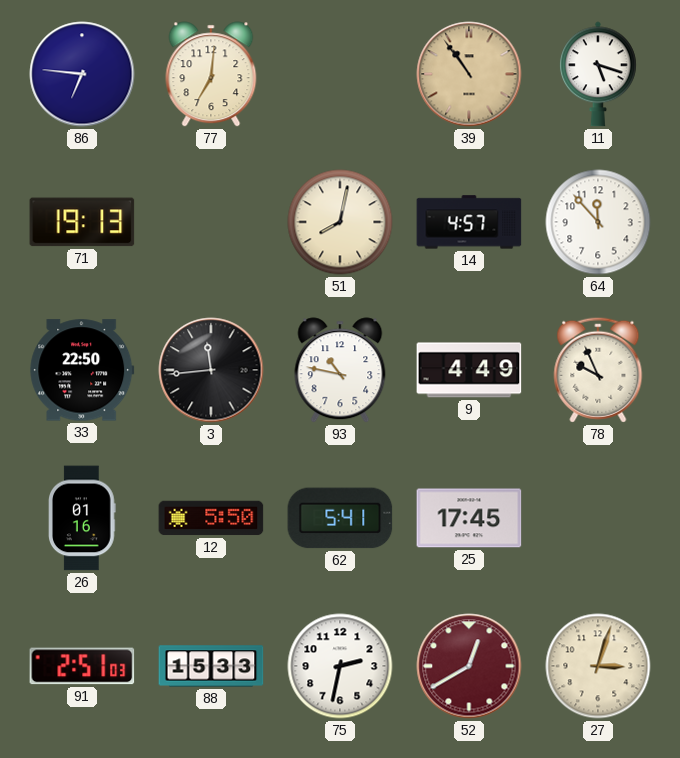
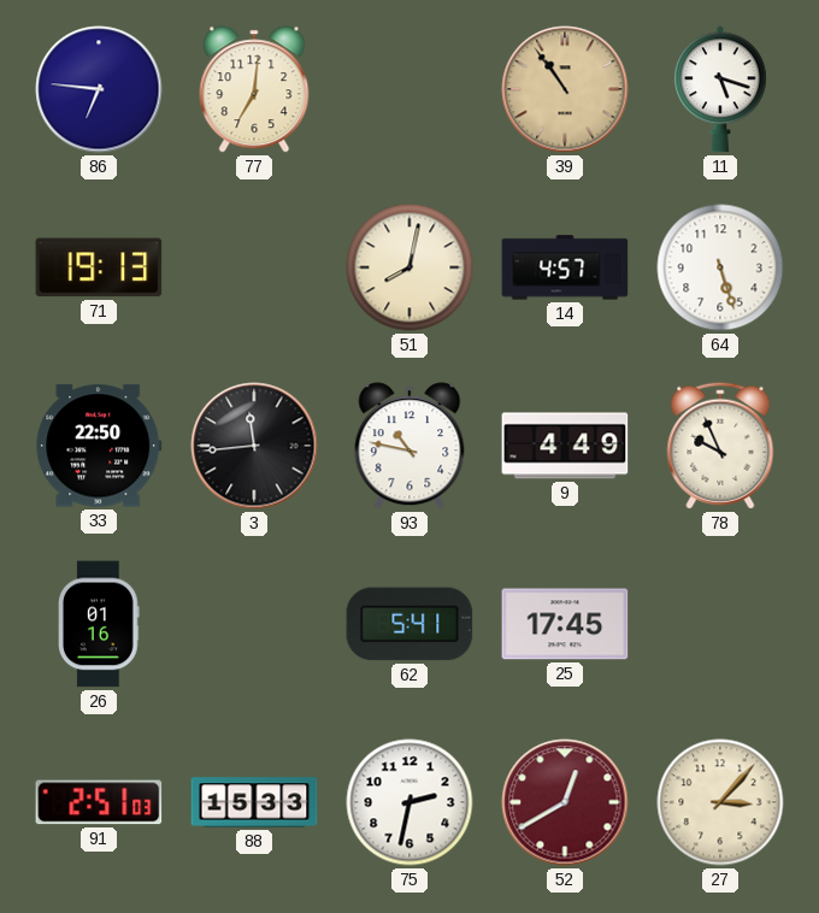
64: 11:53 -> 5:27 (720, 267)
12: 5:50 -> none (211, 518)
27: 3:03 -> 3:07 (720, 802)
